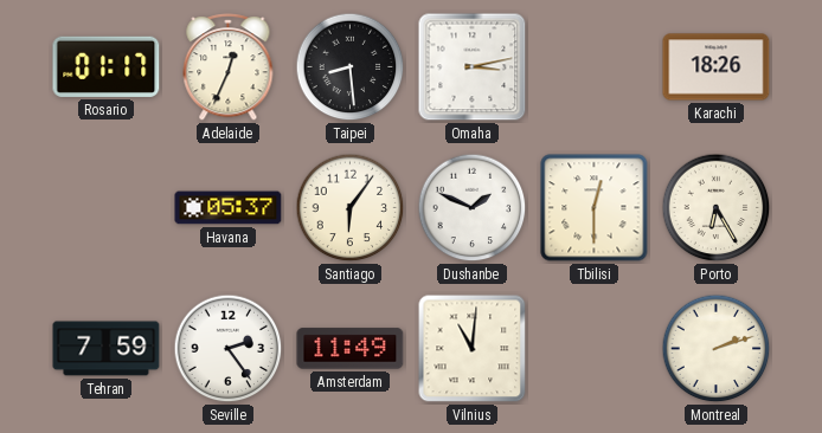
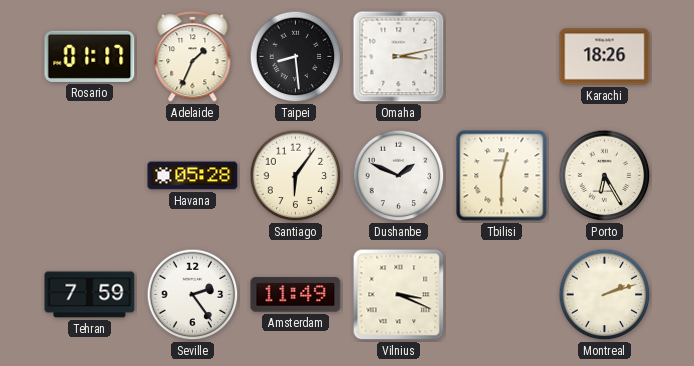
Adelaide: 12:34 -> 1:34 (193, 57)
Havana: 05:37 -> 05:28 (193, 176)
Vilnius: 11:01 -> 3:19 (399, 295)
